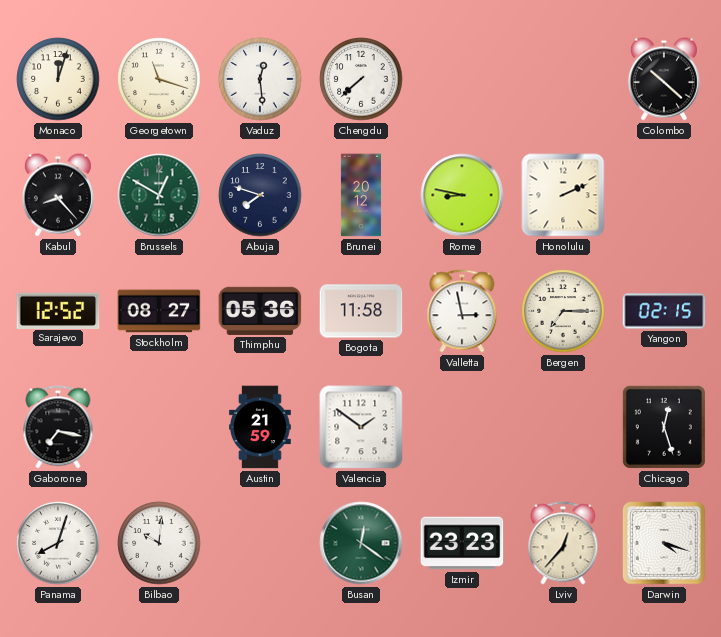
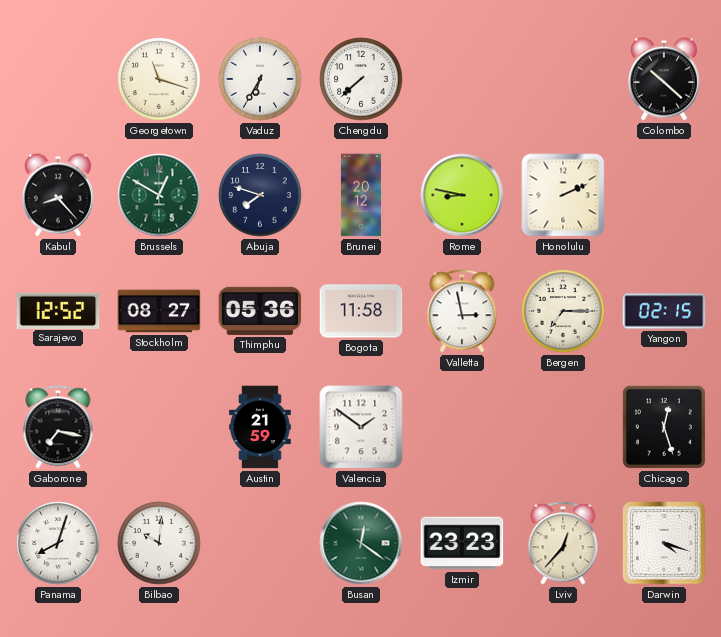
Monaco: 12:03 -> none (58, 79)
Vaduz: 12:29 -> 6:35 (260, 79)
